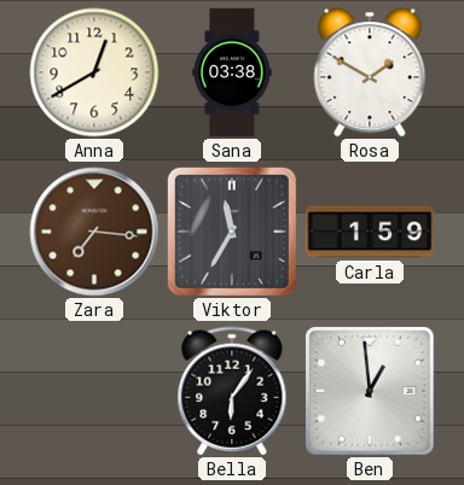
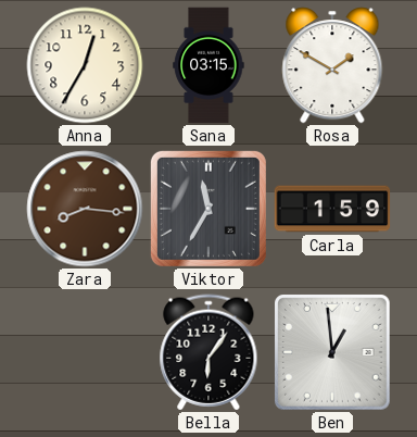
Anna: 12:40 -> 12:35 (85, 65)
Sana: 03:38 -> 03:15 (208, 65)
Zara: 7:16 -> 8:16 (85, 209)
